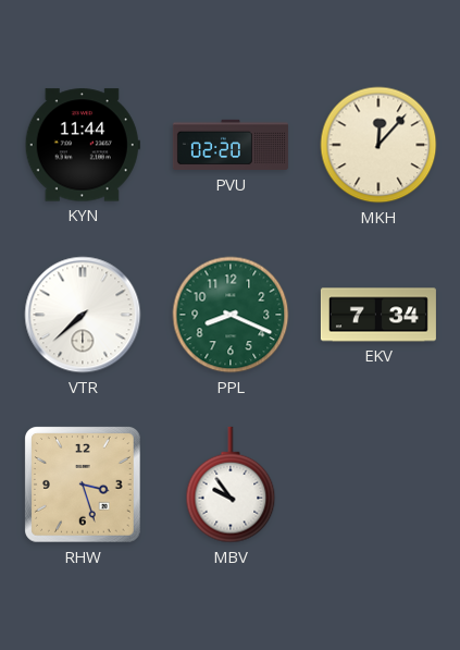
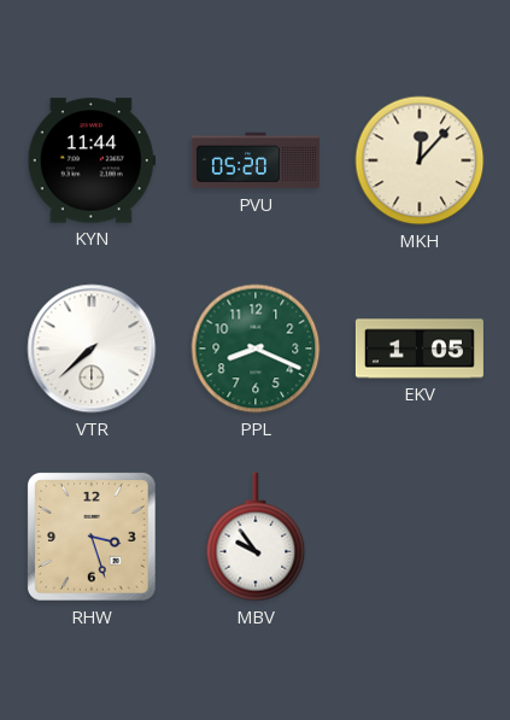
PVU: 02:20 -> 05:20 (256, 160)
EKV: 7:34 -> 1:05 (420, 349)
